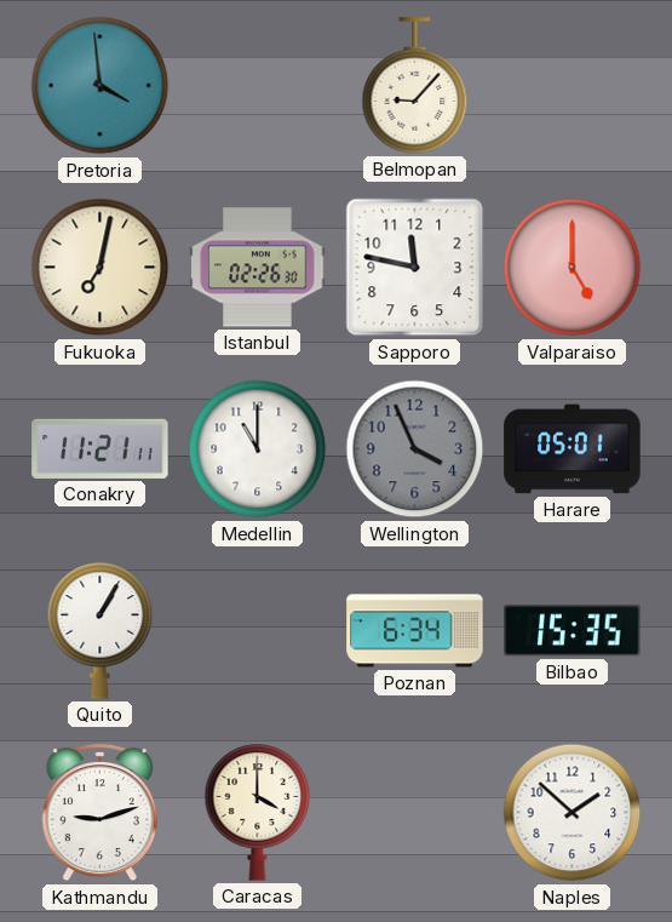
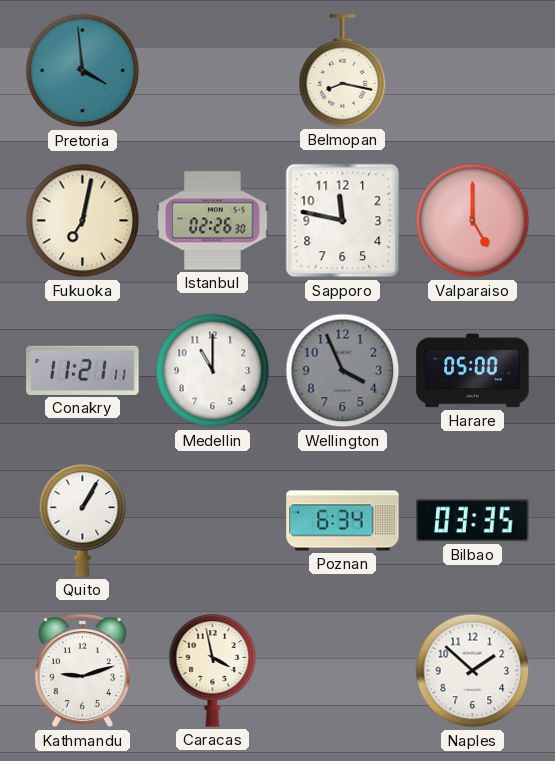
Belmopan: 9:07 -> 8:17 (343, 71)
Harare: 05:01 -> 05:00 (473, 371)
Bilbao: 15:35 -> 03:35 (473, 521)
Caracas: 4:00 -> 3:58 (213, 671)
